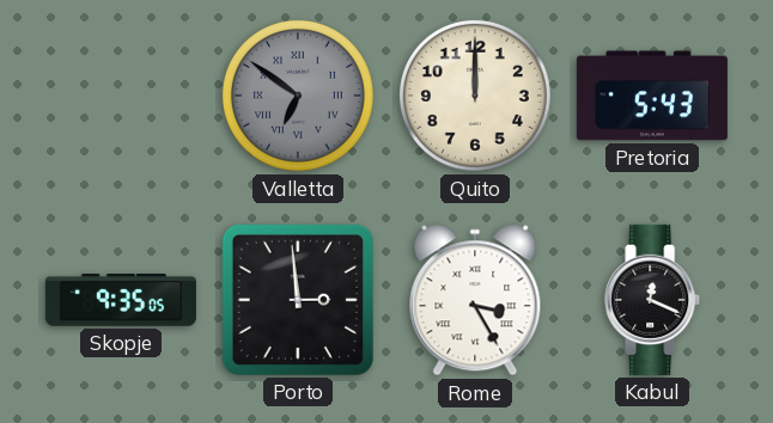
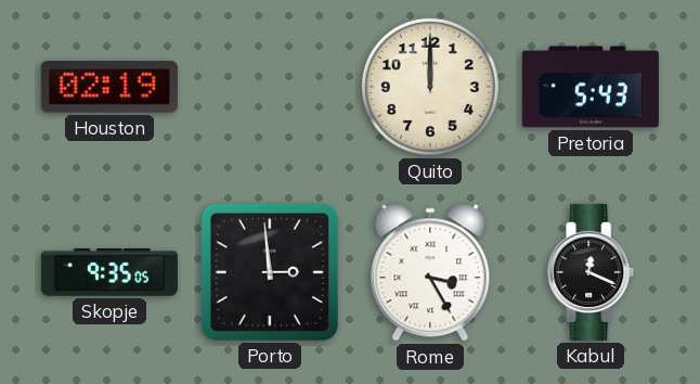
Houston: none -> 02:19 (109, 87)
Valletta: 6:51 -> none (298, 96)
